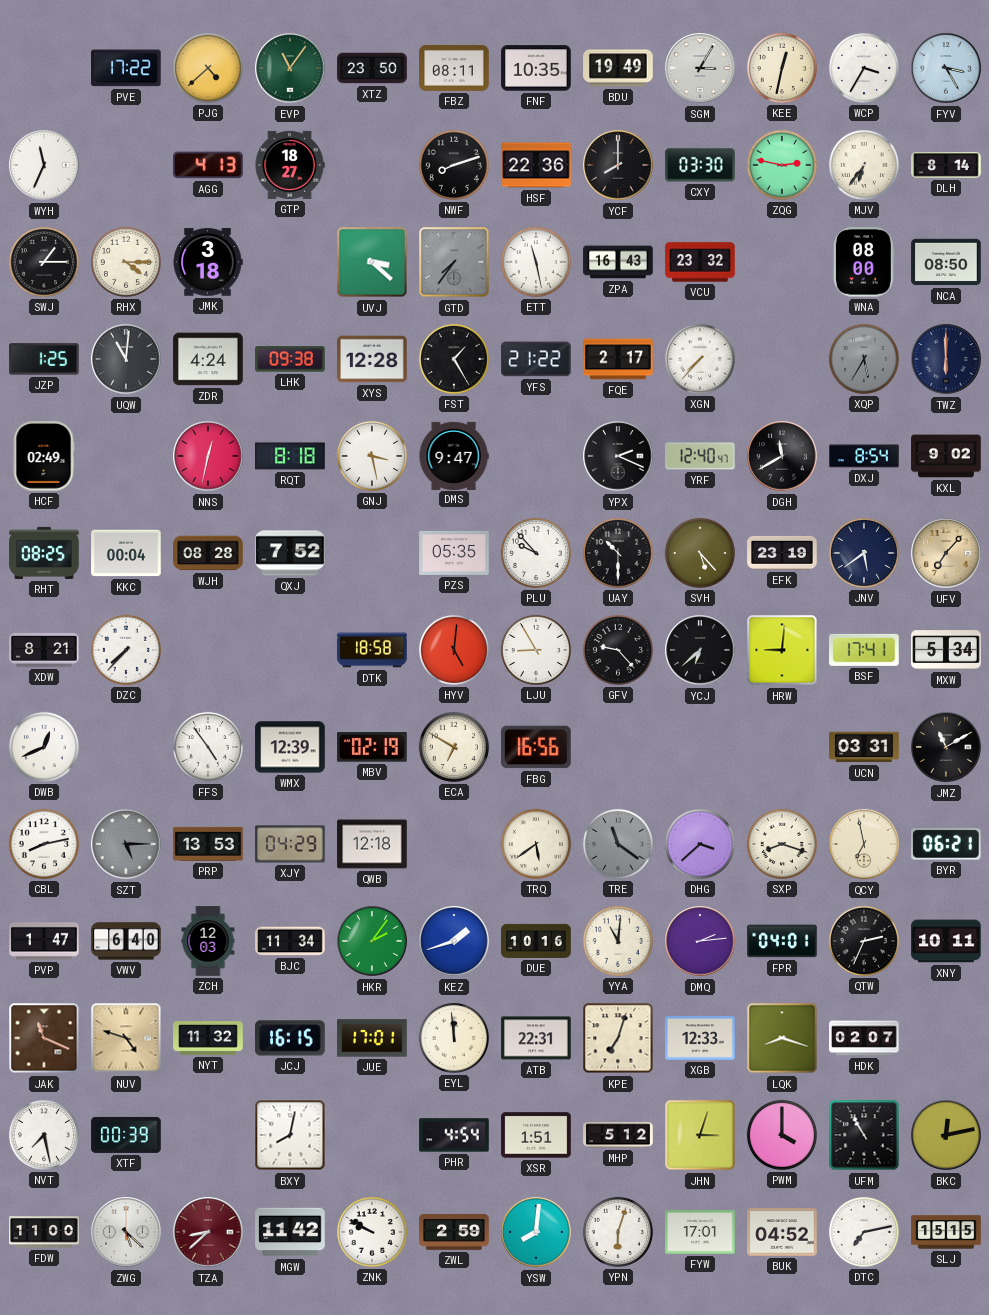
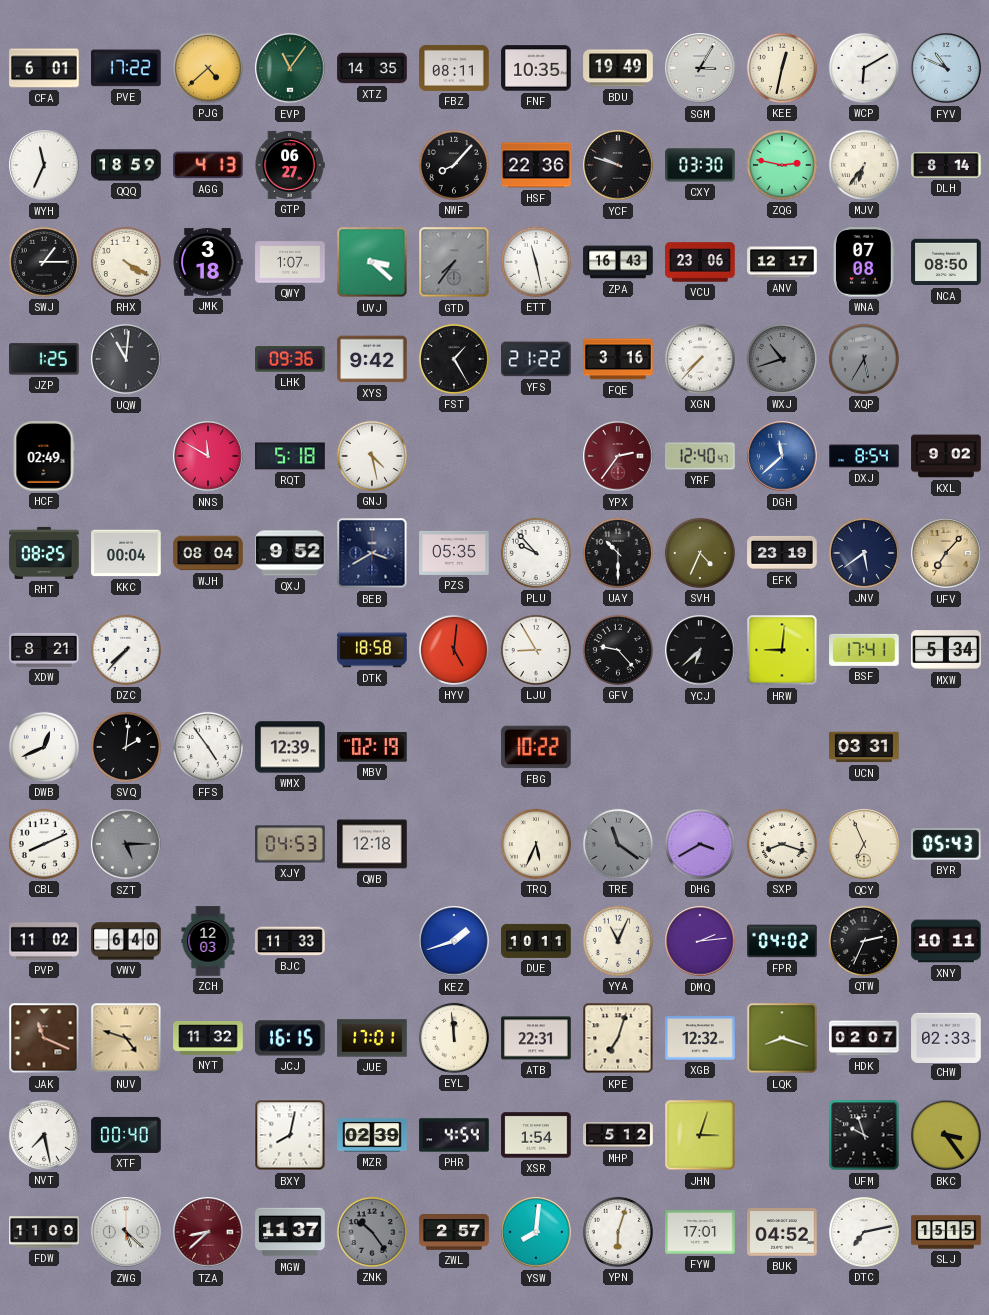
CFA: none -> 6:01 (44, 68)
XTZ: 23:50 -> 14:35 (372, 68)
WCP: 3:35 -> 6:10 (864, 68)
FYV: 3:25 -> 10:49 (946, 68)
QQQ: none -> 18:59 (126, 165)
GTP: 18:27 -> 06:27 (290, 165)
NWF: 8:12 -> 8:07 (454, 165)
YCF: 8:00 -> 9:48 (618, 165)
RHX: 4:15 -> 4:20 (126, 262)
QWY: none -> 1:07 (290, 262)
VCU: 23:32 -> 23:06 (700, 262)
ANV: none -> 12:17 (782, 262)
WNA: 08:00 -> 07:08 (864, 262)
ZDR: 4:24 -> none (208, 359)
LHK: 09:38 -> 09:36 (290, 359)
XYS: 12:28 -> 9:42 (372, 359)
FQE: 2:17 -> 3:16 (618, 359)
WXJ: none -> 10:42 (782, 359)
TWZ: 6:00 -> none (946, 359)
NNS: 12:32 -> 11:50 (208, 456)
RQT: 8:18 -> 5:18 (290, 456)
GNJ: 3:28 -> 4:28 (372, 456)
DMS: 9:47 -> none (454, 455)
YPX: 2:19 -> 2:36 (618, 456)
YPX dial: black -> burgundy (618, 456)
DGH: 11:40 -> 11:38 (782, 456)
DGH dial: black -> blue (782, 456)
WJH: 08:28 -> 08:04 (208, 553)
QXJ: 7:52 -> 9:52 (290, 553)
BEB: none -> 3:40 (372, 553)
SVH: 5:23 -> 4:34 (700, 553)
SVQ: none -> 2:01 (126, 747)
ECA: 6:50 -> none (454, 747)
FBG: 16:56 -> 10:22 (536, 747)
JMZ: 11:10 -> none (946, 747)
CBL: 8:13 -> 8:11 (44, 844)
PRP: 13:53 -> none (208, 844)
XJY: 04:29 -> 04:53 (290, 844)
TRQ: 5:39 -> 5:34 (536, 844)
DHG: 3:38 -> 3:40 (700, 844)
QCY: 6:58 -> 6:56 (864, 844)
BYR: 06:21 -> 05:43 (947, 844)
PVP: 1:47 -> 11:02 (44, 941)
BJC: 11:34 -> 11:33 (290, 941)
HKR: 2:06 -> none (372, 941)
DUE: 10:16 -> 10:11 (536, 941)
YYA: 11:01 -> 11:04 (618, 941)
FPR: 04:01 -> 04:02 (782, 941)
XGB: 12:33 -> 12:32 (700, 1038)
CHW: none -> 02:33 (946, 1037)
XTF: 00:39 -> 00:40 (126, 1135)
MZR: none -> 02:39 (372, 1135)
XSR: 1:51 -> 1:54 (536, 1135)
PWM: 4:00 -> none (782, 1135)
UFM: 10:55 -> 9:57 (864, 1135)
BKC: 12:13 -> 3:24 (946, 1135)
MGW: 11:42 -> 11:37 (290, 1232)
ZNK: 9:50 -> 10:24 (372, 1232)
ZNK dial: white -> grey (372, 1232)
ZWL: 2:59 -> 2:57 (454, 1232)
